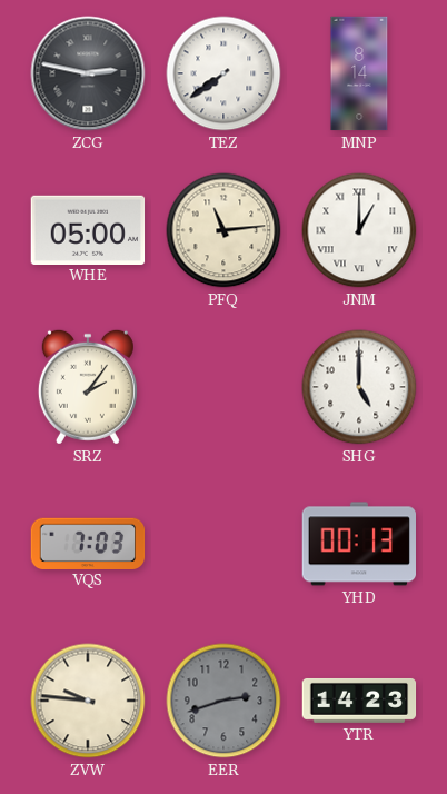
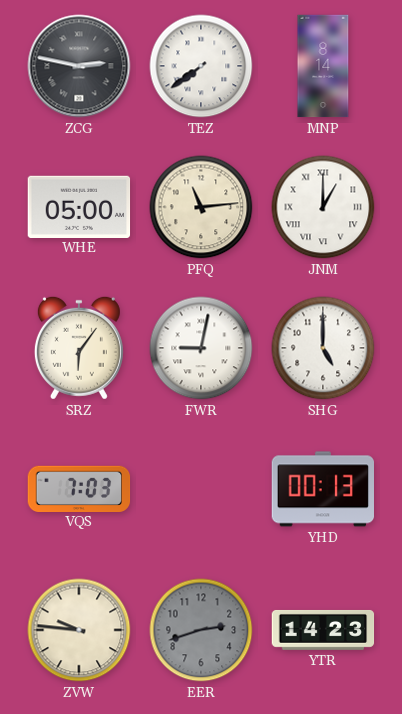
SRZ: 2:06 -> 6:06 (79, 348)
FWR: none -> 9:02 (201, 348)
